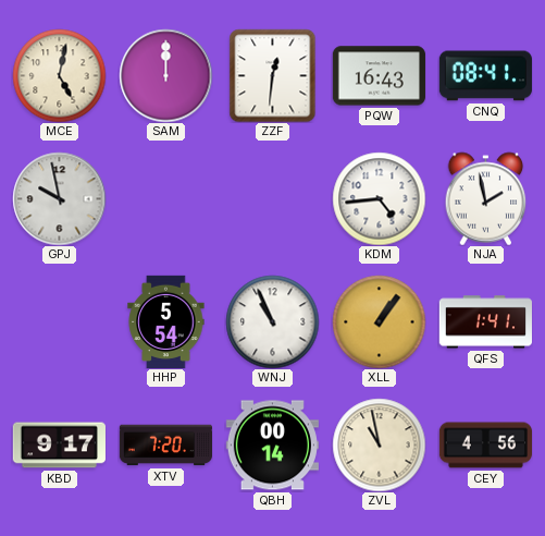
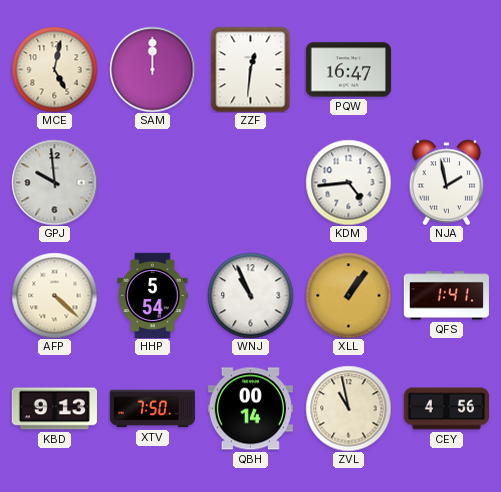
PQW: 16:43 -> 16:47 (348, 70)
CNQ: 08:41 -> none (485, 76)
GPJ: 9:58 -> 9:59 (54, 182)
AFP: none -> 4:22 (54, 295)
KBD: 9:17 -> 9:13 (54, 409)
XTV: 7:20 -> 7:50 (152, 409)
